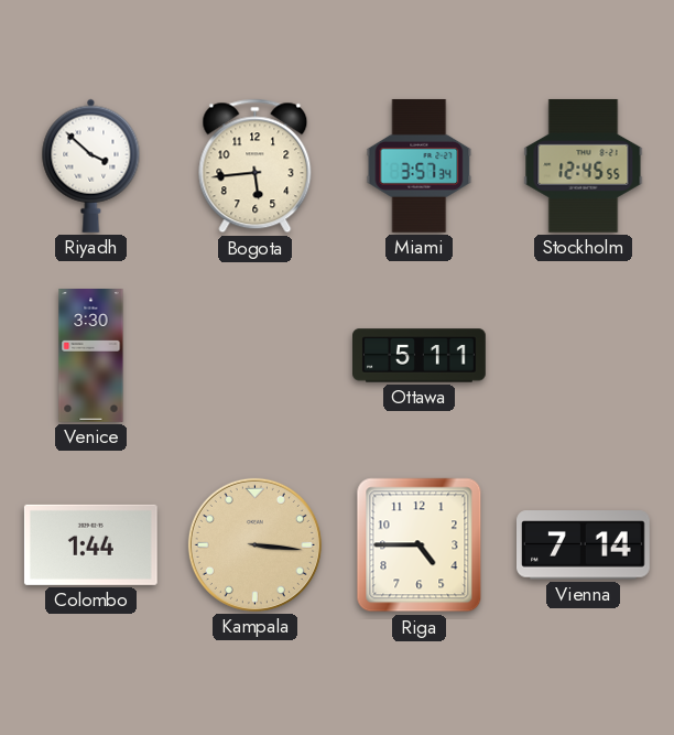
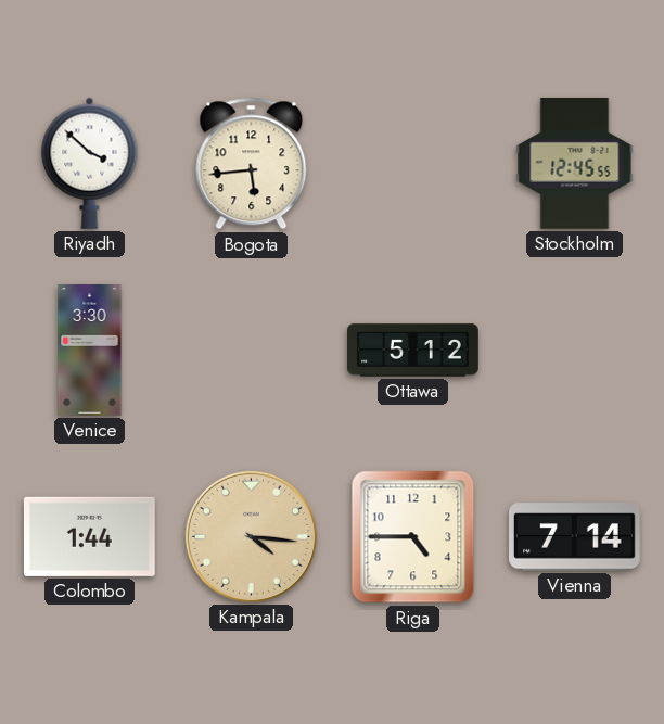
Miami: 3:57 -> none (420, 165)
Ottawa: 5:11 -> 5:12 (413, 351)
Kampala: 3:16 -> 4:16 (251, 536)
